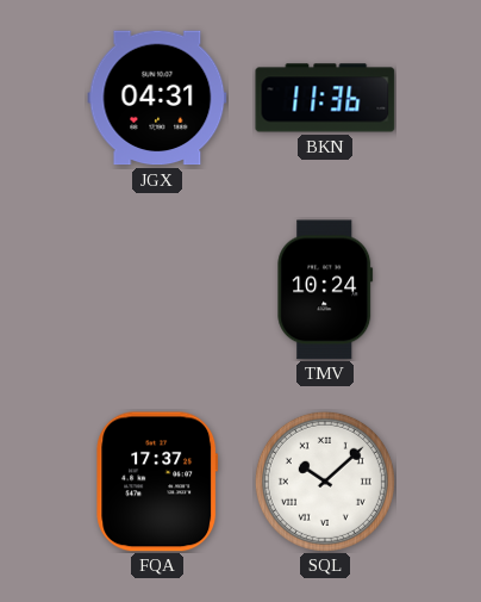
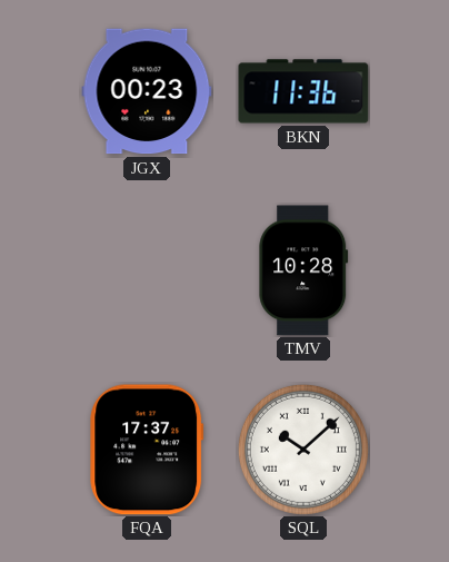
JGX: 04:31 -> 00:23 (147, 91)
TMV: 10:24 -> 10:28 (303, 270)
